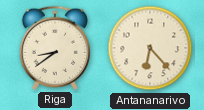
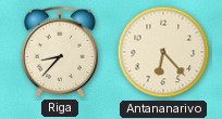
Riga: 8:39 -> 8:37 (59, 52)
